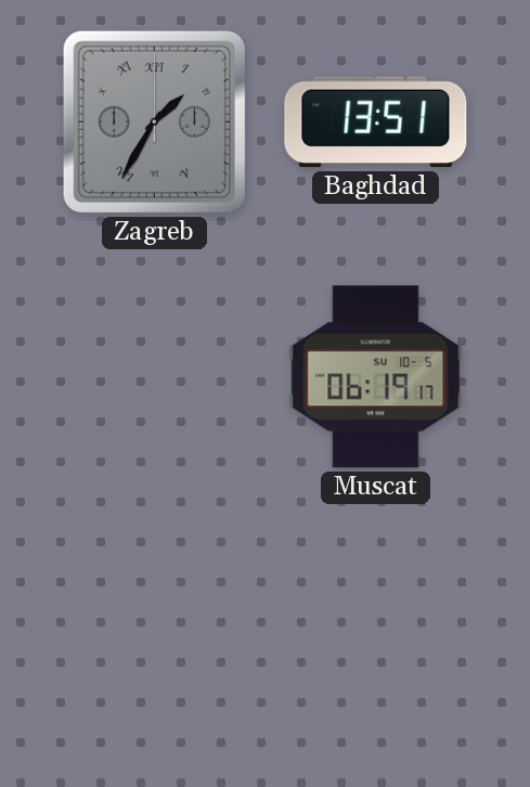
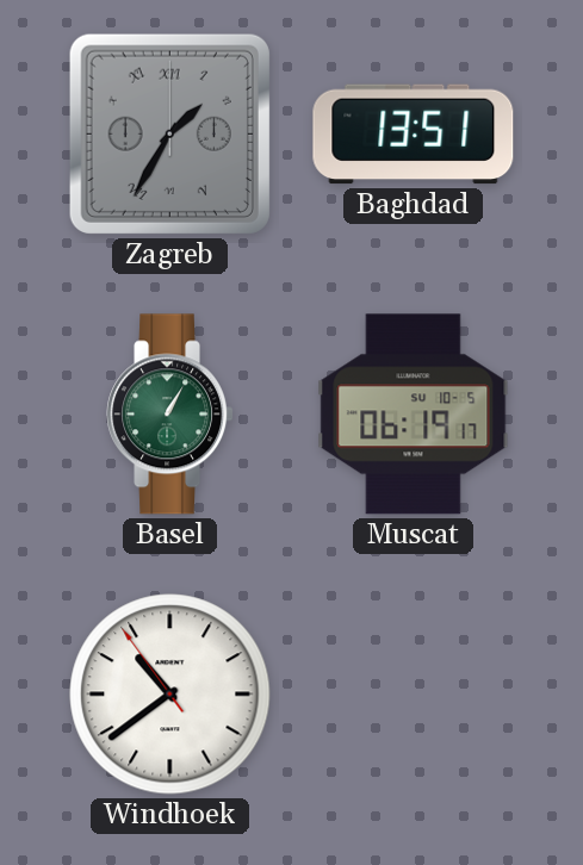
Basel: none -> 1:05 (169, 415)
Windhoek: none -> 10:38 (170, 695)
